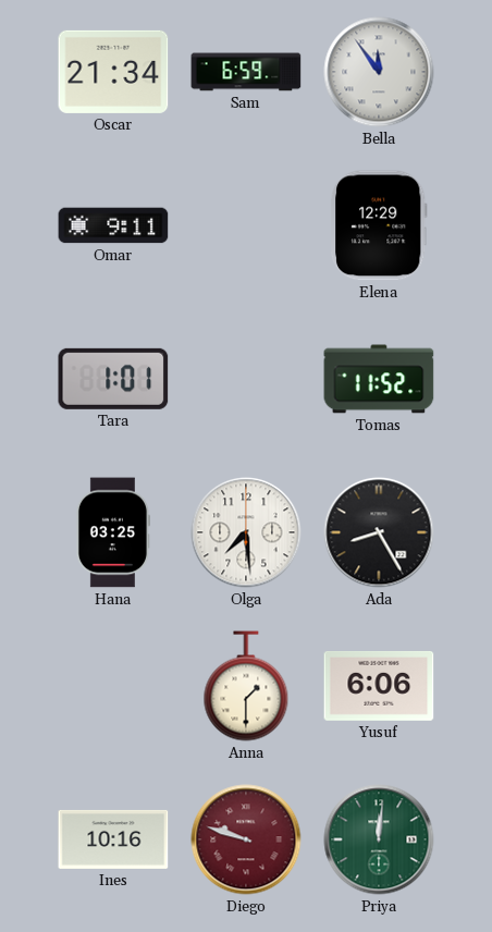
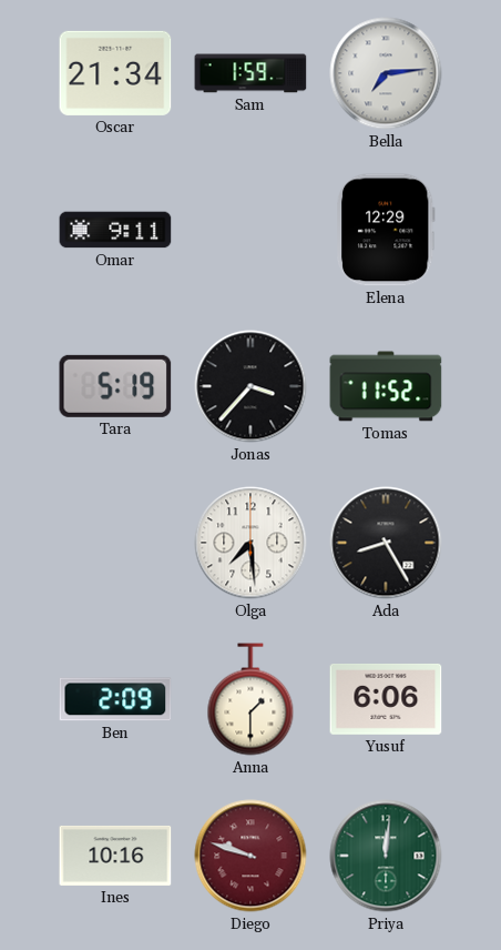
Sam: 6:59 -> 1:59 (250, 73)
Bella: 11:54 -> 7:14 (386, 73)
Tara: 1:01 -> 5:19 (115, 386)
Jonas: none -> 3:37 (250, 386)
Hana: 03:25 -> none (113, 532)
Ben: none -> 2:09 (115, 699)
